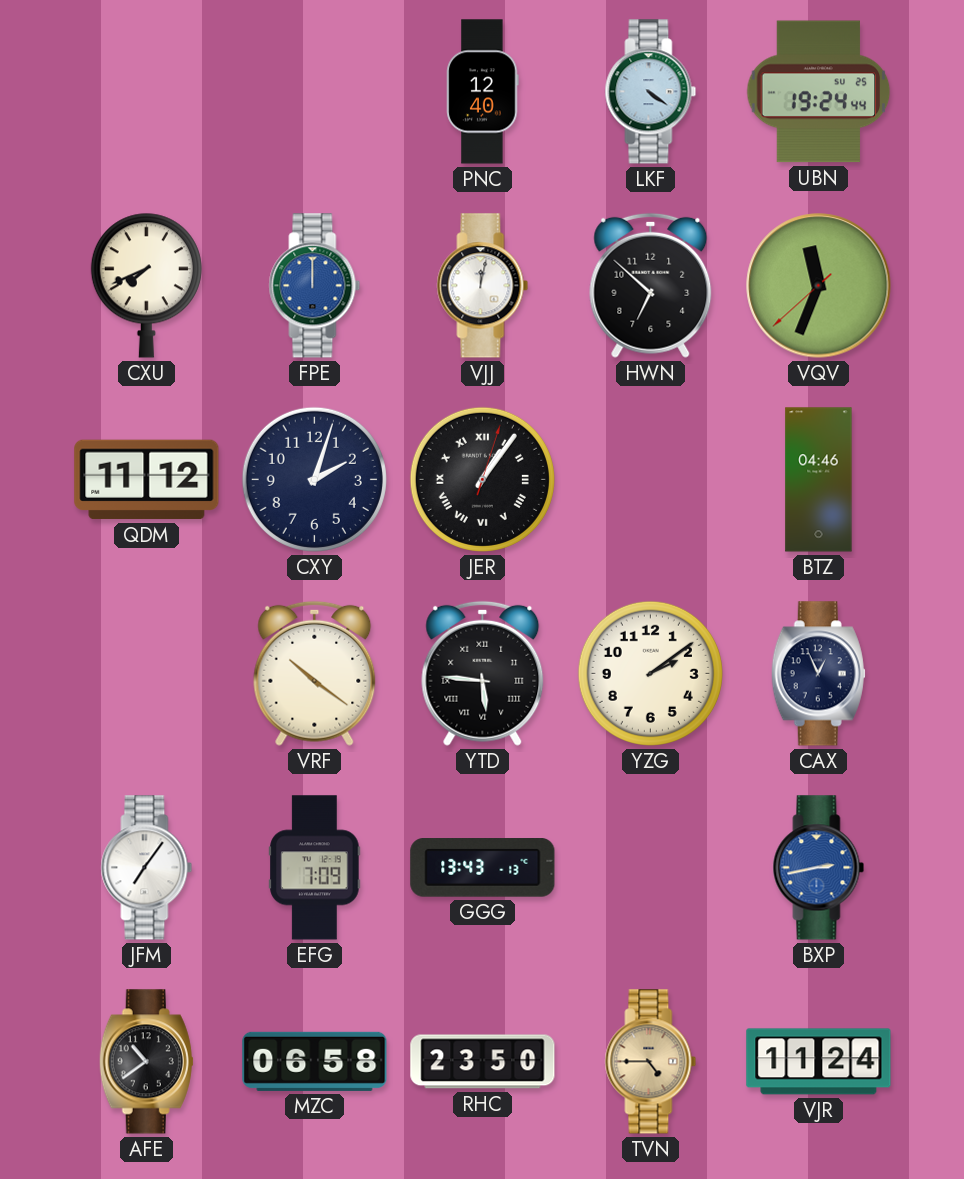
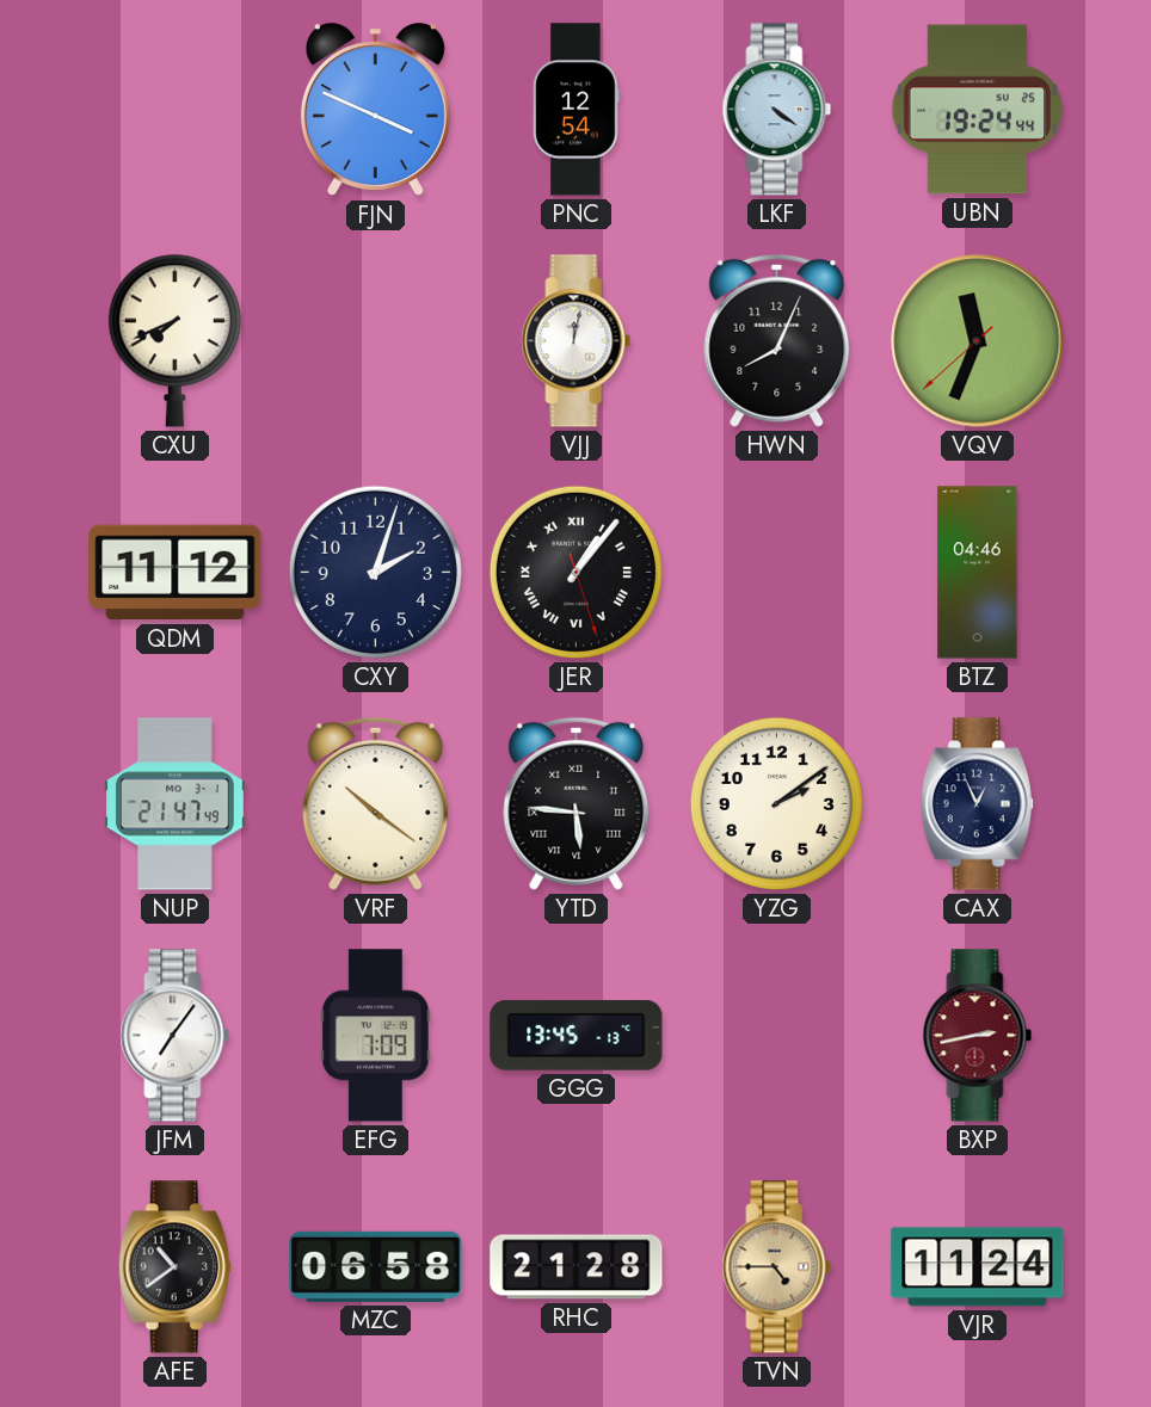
FJN: none -> 3:49 (375, 110)
PNC: 12:40 -> 12:54 (577, 110)
FPE: 12:00 -> none (315, 286)
HWN: 6:52 -> 8:04 (777, 340)
JER: 1:06:03 -> 1:06:27 (575, 572)
NUP: none -> 21:47 (176, 804)
GGG: 13:43 -> 13:45 (577, 1036)
BXP dial: blue -> burgundy (978, 1036)
RHC: 23:50 -> 21:28 (577, 1267)
